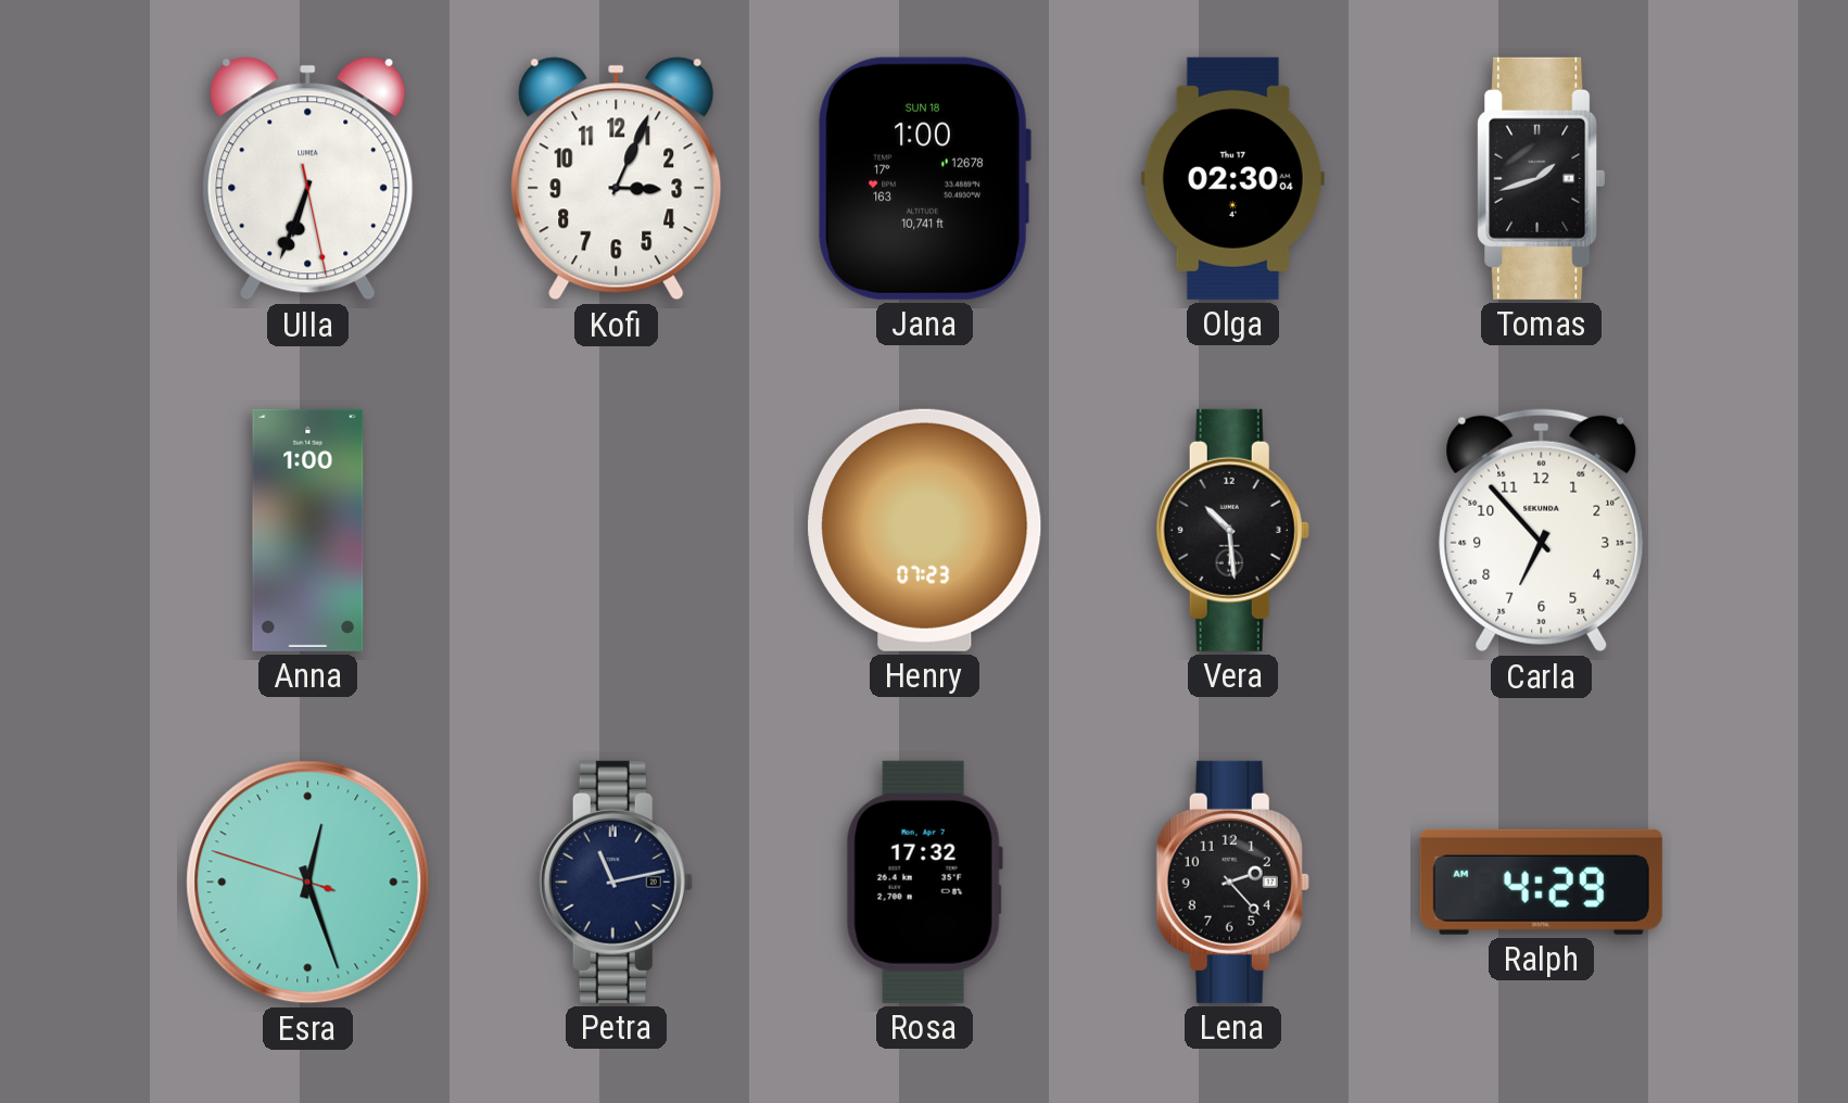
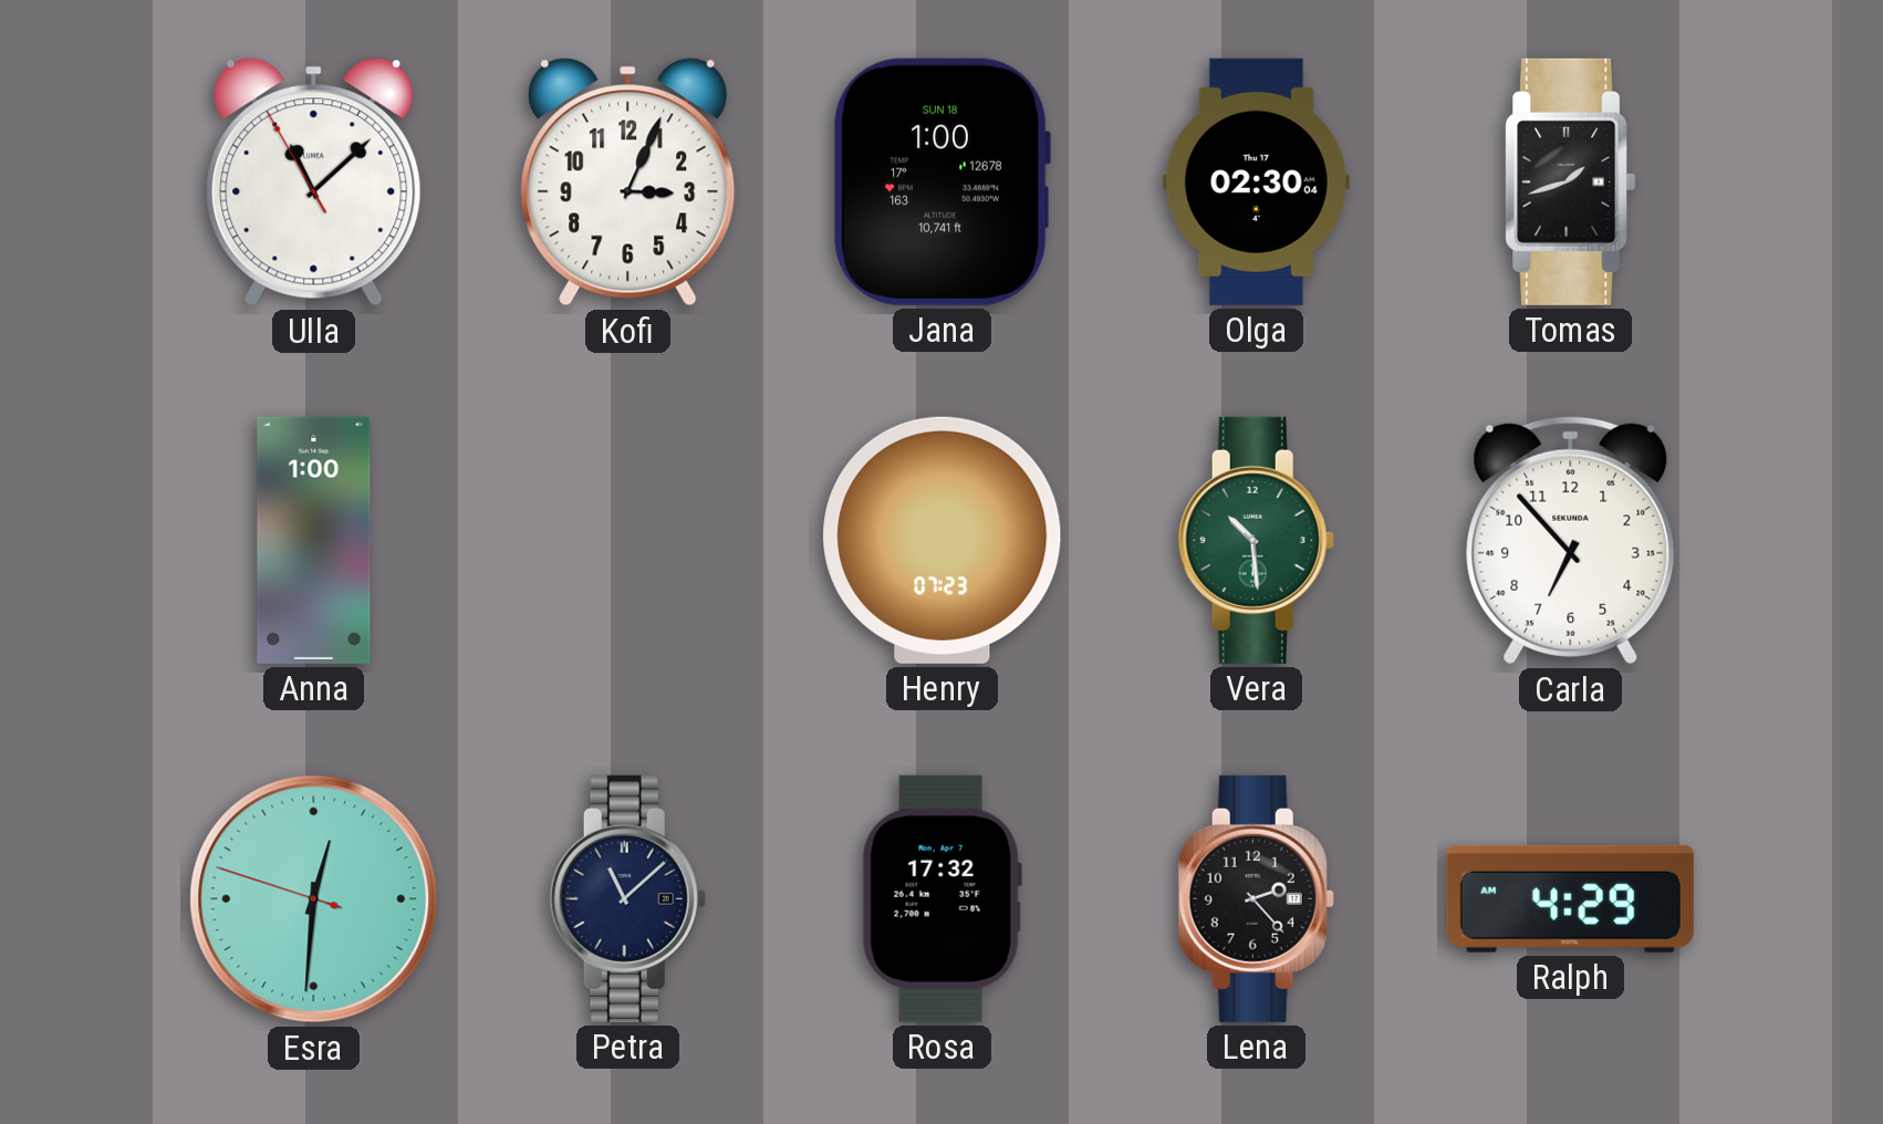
Ulla: 6:33 -> 11:07 (314, 183)
Vera dial: black -> green (1256, 540)
Esra: 12:26 -> 12:30 (314, 899)
Petra: 11:13 -> 11:08 (627, 898)
